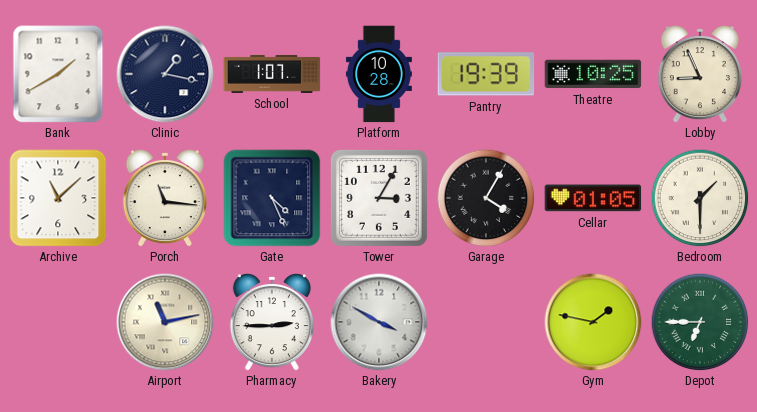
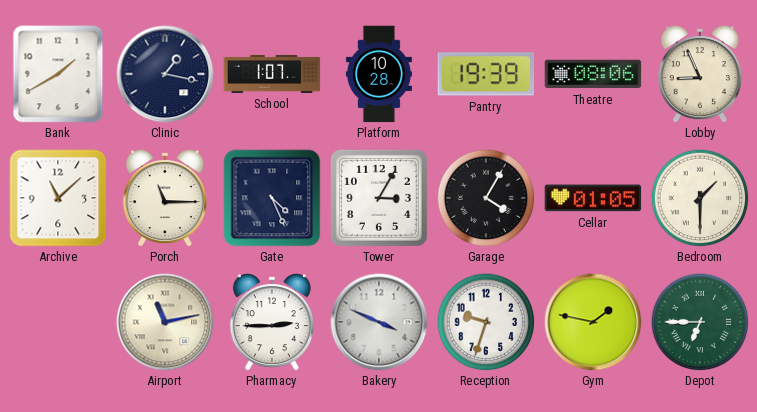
Theatre: 10:25 -> 08:06 (593, 74)
Porch: 11:16 -> 11:15 (165, 198)
Bakery: 3:50 -> 3:49 (379, 322)
Reception: none -> 9:33 (486, 322)
